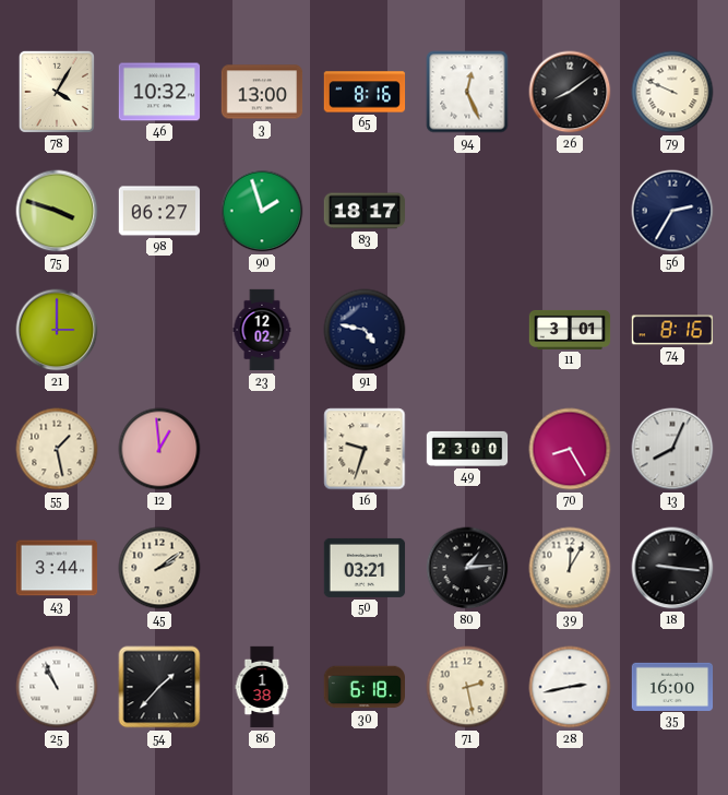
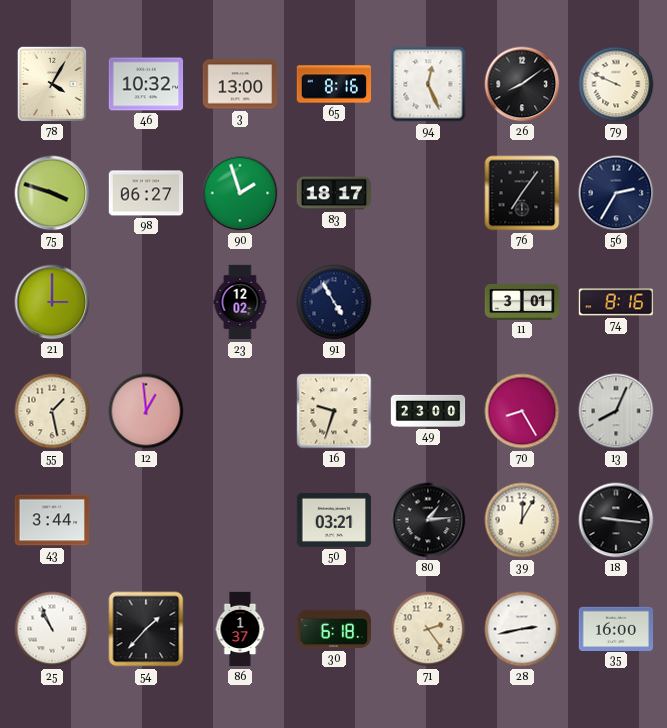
76: none -> 7:06 (522, 193)
91: 4:47 -> 4:55 (334, 302)
45: 2:09 -> none (159, 568)
86: 1:38 -> 1:37 (240, 629)
71: 2:28 -> 2:24 (428, 629)
